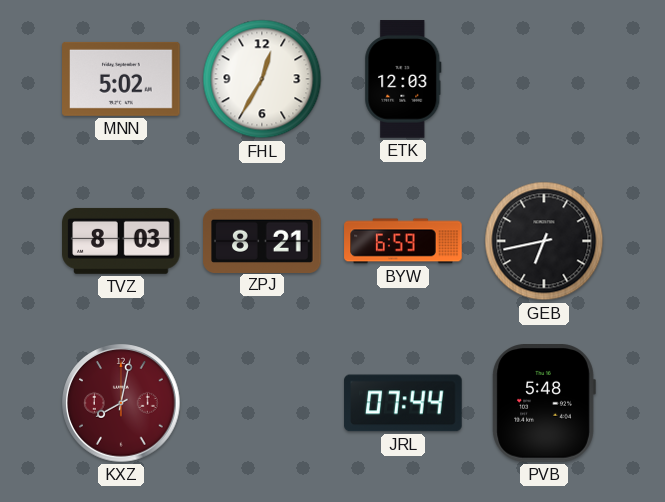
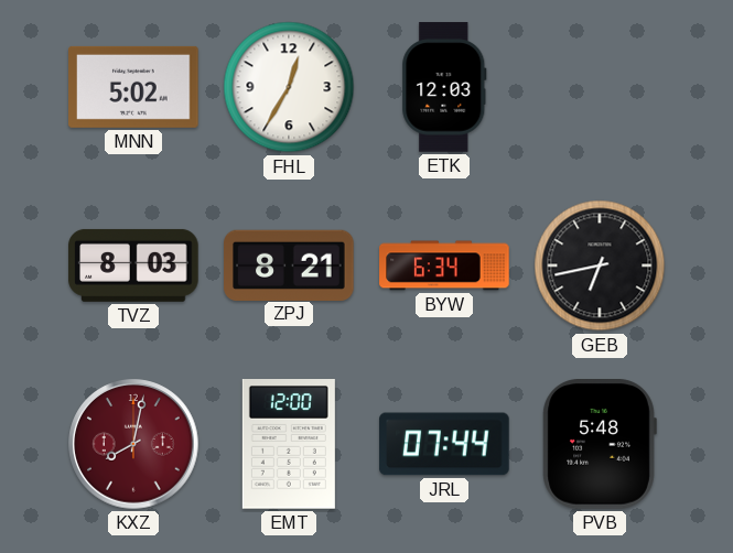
BYW: 6:59 -> 6:34 (444, 265)
EMT: none -> 12:00 (289, 444)
